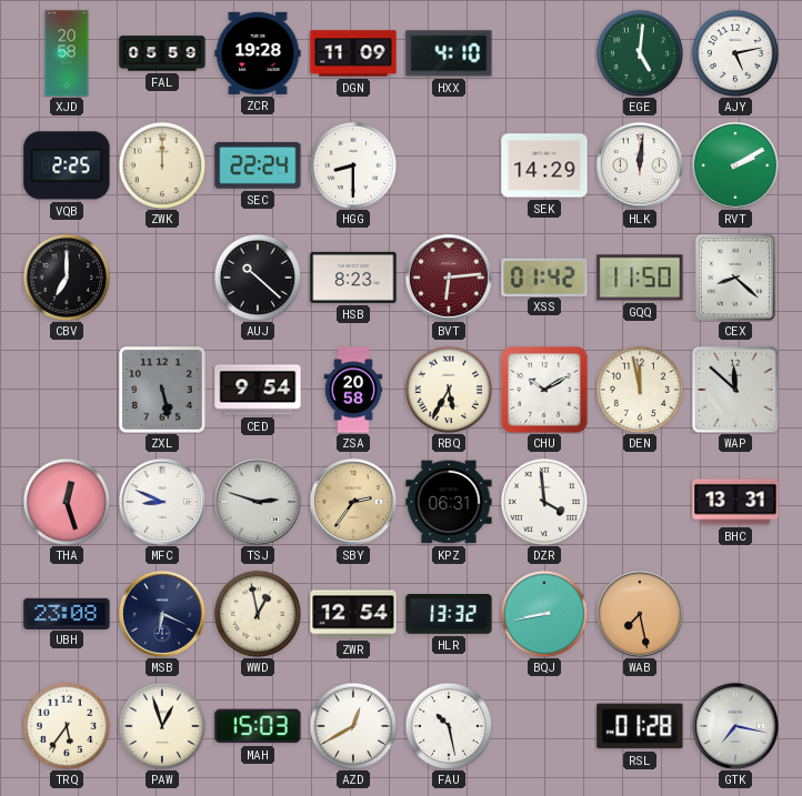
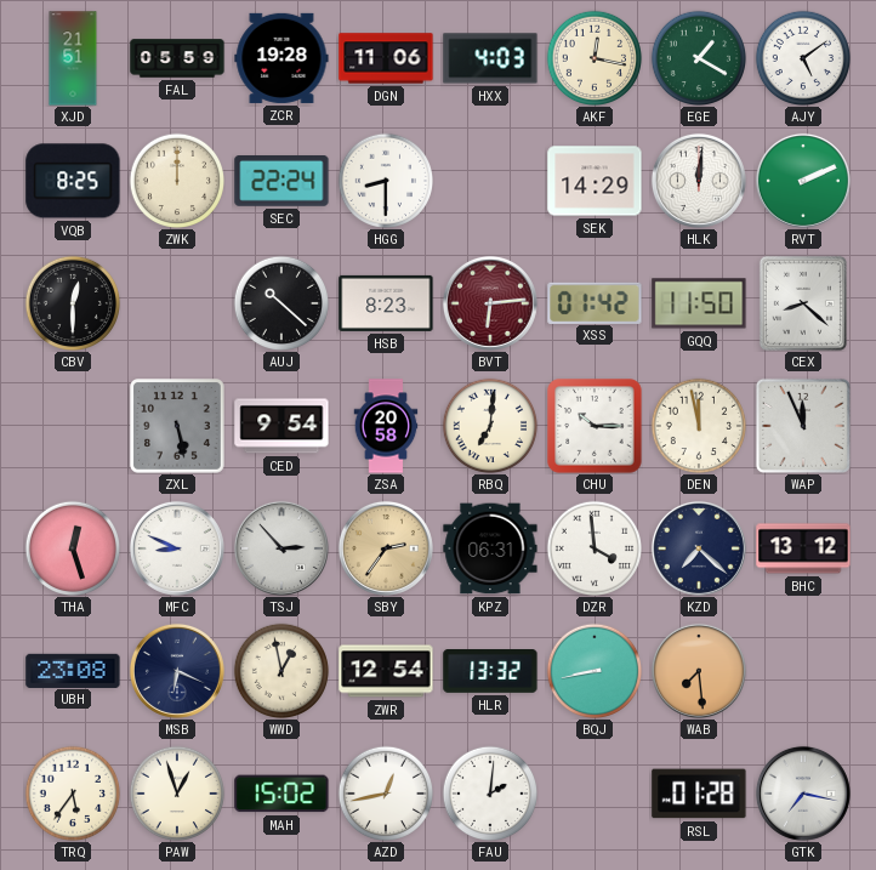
XJD: 20:58 -> 21:51 (73, 58)
DGN: 11:09 -> 11:06 (386, 58)
HXX: 4:10 -> 4:03 (490, 58)
AKF: none -> 12:17 (593, 57)
EGE: 5:01 -> 1:20 (698, 57)
AJY: 5:13 -> 5:09 (802, 57)
VQB: 2:25 -> 8:25 (73, 181)
RVT: 2:10 -> 2:11 (803, 181)
CBV: 7:00 -> 12:30 (72, 302)
RBQ: 5:35 -> 7:01 (489, 425)
CHU: 10:10 -> 10:15 (595, 426)
WAP: 11:52 -> 11:56 (803, 426)
TSJ: 2:48 -> 2:53 (281, 548)
KZD: none -> 7:22 (699, 548)
BHC: 13:31 -> 13:12 (803, 548)
WAB: 7:28 -> 7:29 (699, 671)
MAH: 15:03 -> 15:02 (281, 794)
AZD: 12:40 -> 12:43 (385, 792)
FAU: 10:28 -> 2:01 (489, 792)
